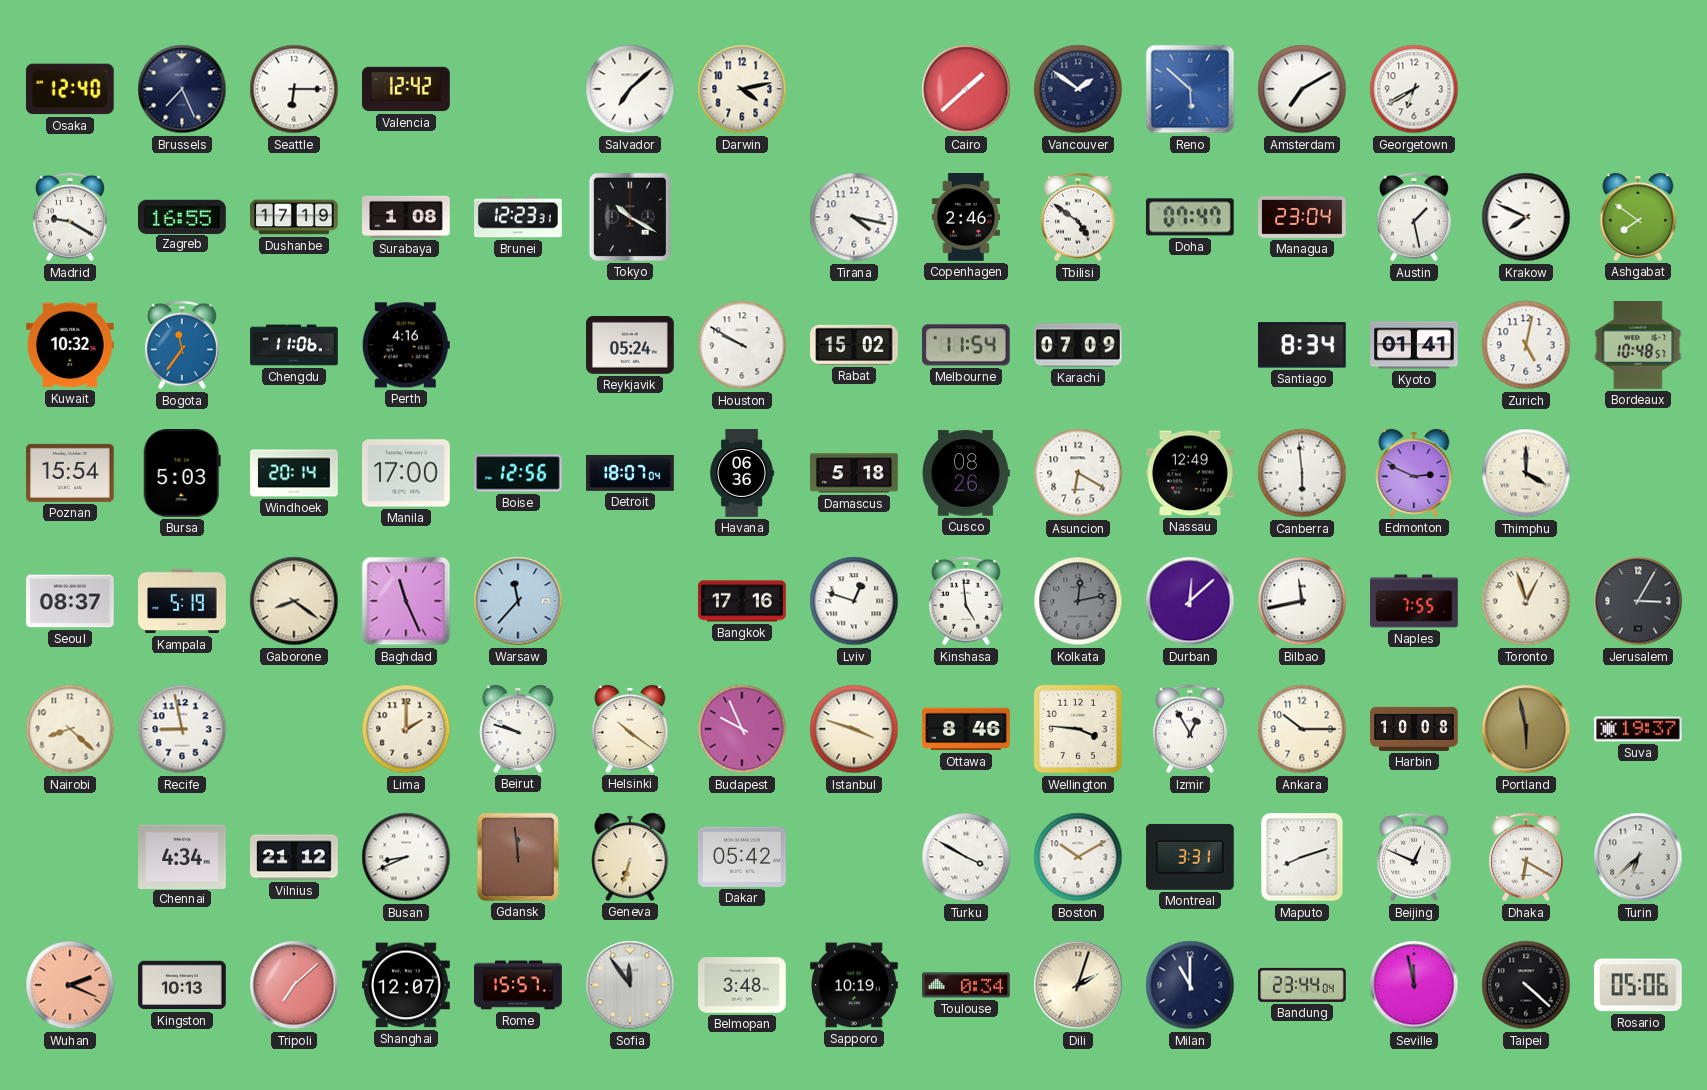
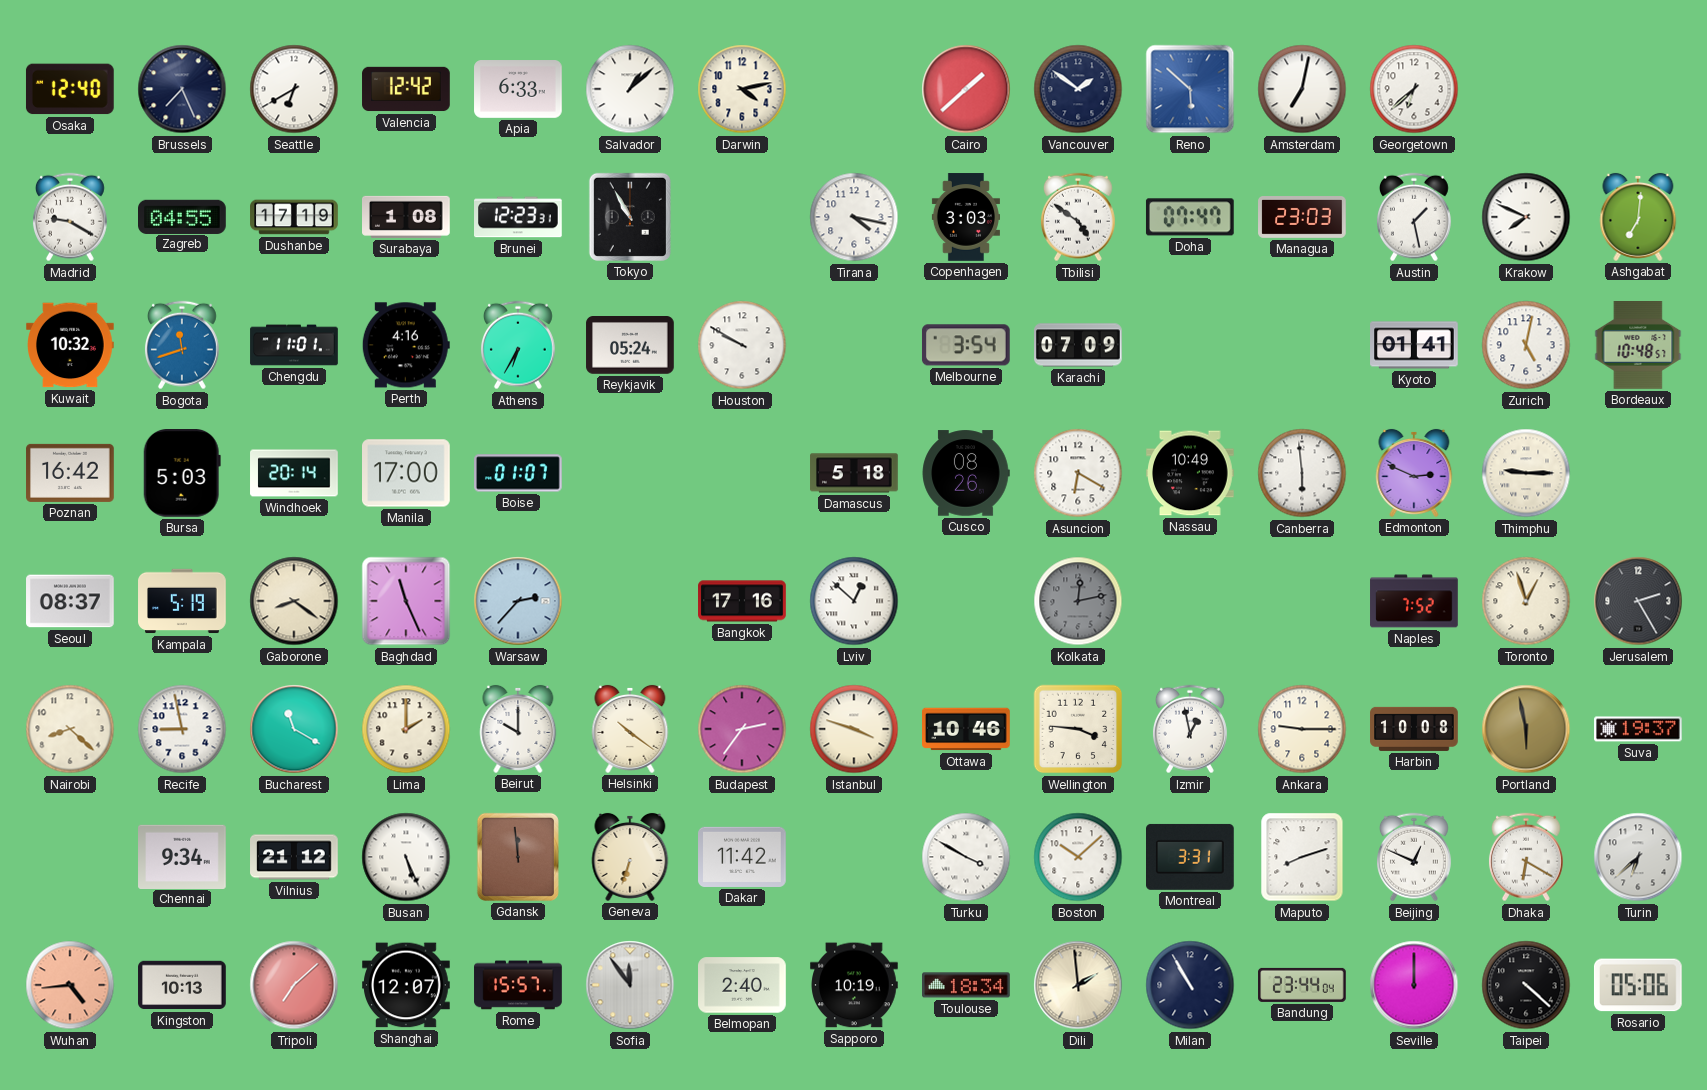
Seattle: 6:15 -> 6:40 (294, 89)
Apia: none -> 6:33 (518, 89)
Salvador: 7:08 -> 1:08 (630, 89)
Amsterdam: 7:10 -> 7:02 (1302, 89)
Georgetown: 6:40 -> 6:38 (1414, 89)
Zagreb: 16:55 -> 04:55 (183, 216)
Tokyo: 10:20 -> 10:55 (630, 217)
Copenhagen: 2:46 -> 3:03 (966, 217)
Managua: 23:04 -> 23:03 (1302, 218)
Ashgabat: 7:51 -> 7:01 (1638, 217)
Bogota: 11:36 -> 11:42 (182, 345)
Chengdu: 11:06 -> 11:01 (294, 345)
Athens: none -> 6:35 (518, 345)
Rabat: 15:02 -> none (854, 345)
Melbourne: 11:54 -> 3:54 (966, 345)
Santiago: 8:34 -> none (1302, 345)
Poznan: 15:54 -> 16:42 (70, 473)
Boise: 12:56 -> 01:07 (518, 473)
Detroit: 18:07 -> none (630, 473)
Havana: 06:36 -> none (742, 473)
Nassau: 12:49 -> 10:49 (1190, 473)
Thimphu: 4:00 -> 9:15 (1526, 473)
Warsaw: 11:37 -> 2:37 (518, 601)
Lviv: 12:48 -> 12:52 (854, 601)
Kinshasa: 4:59 -> none (966, 601)
Durban: 12:08 -> none (1190, 601)
Bilbao: 11:43 -> none (1302, 601)
Naples: 7:55 -> 7:52 (1414, 601)
Jerusalem: 3:05 -> 2:25 (1638, 601)
Bucharest: none -> 11:20 (294, 729)
Beirut: 9:48 -> 10:00 (518, 729)
Budapest: 9:56 -> 2:36 (742, 729)
Ottawa: 8:46 -> 10:46 (966, 729)
Izmir: 12:55 -> 12:58 (1190, 729)
Ankara: 10:15 -> 9:15 (1302, 729)
Chennai: 4:34 -> 9:34 (182, 856)
Busan: 8:41 -> 5:26 (406, 857)
Dakar: 05:42 -> 11:42 (742, 857)
Boston: 10:10 -> 10:08 (1078, 857)
Wuhan: 2:19 -> 4:44 (70, 985)
Belmopan: 3:48 -> 2:40 (742, 985)
Toulouse: 0:34 -> 18:34 (966, 985)
Dili: 2:03 -> 1:59 (1078, 985)
Milan: 11:00 -> 10:55 (1190, 985)
Seville: 11:58 -> 12:00 (1414, 985)
